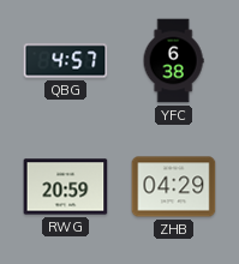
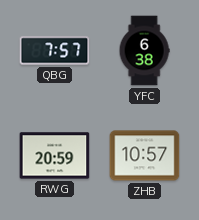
QBG: 4:57 -> 7:57 (55, 51)
ZHB: 04:29 -> 10:57 (145, 156)
